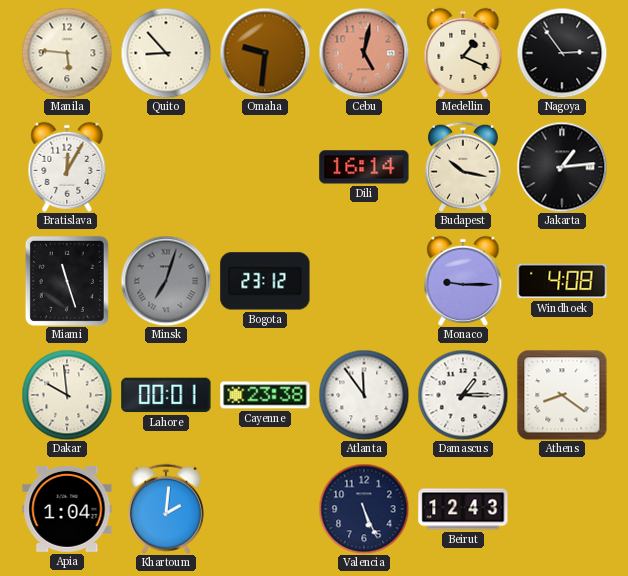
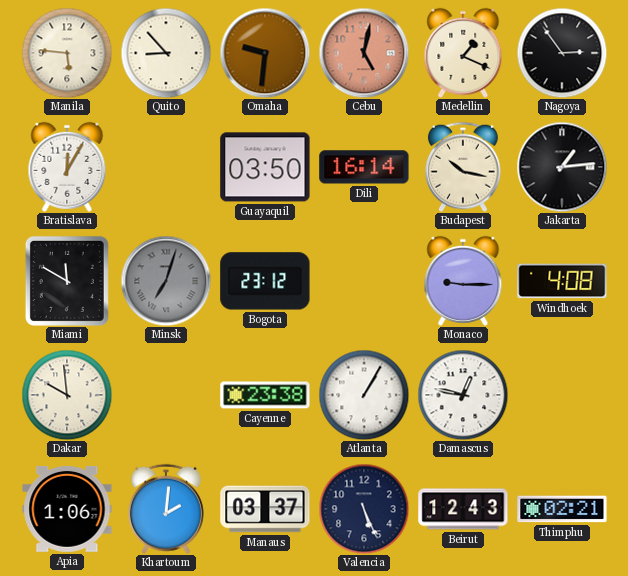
Guayaquil: none -> 03:50 (265, 167)
Miami: 11:27 -> 11:50 (67, 281)
Lahore: 00:01 -> none (166, 395)
Atlanta: 11:54 -> 1:05 (364, 395)
Damascus: 1:15 -> 12:47 (463, 395)
Athens: 8:21 -> none (562, 395)
Apia: 1:04 -> 1:06 (67, 509)
Manaus: none -> 03:37 (265, 509)
Thimphu: none -> 02:21 (562, 509)
